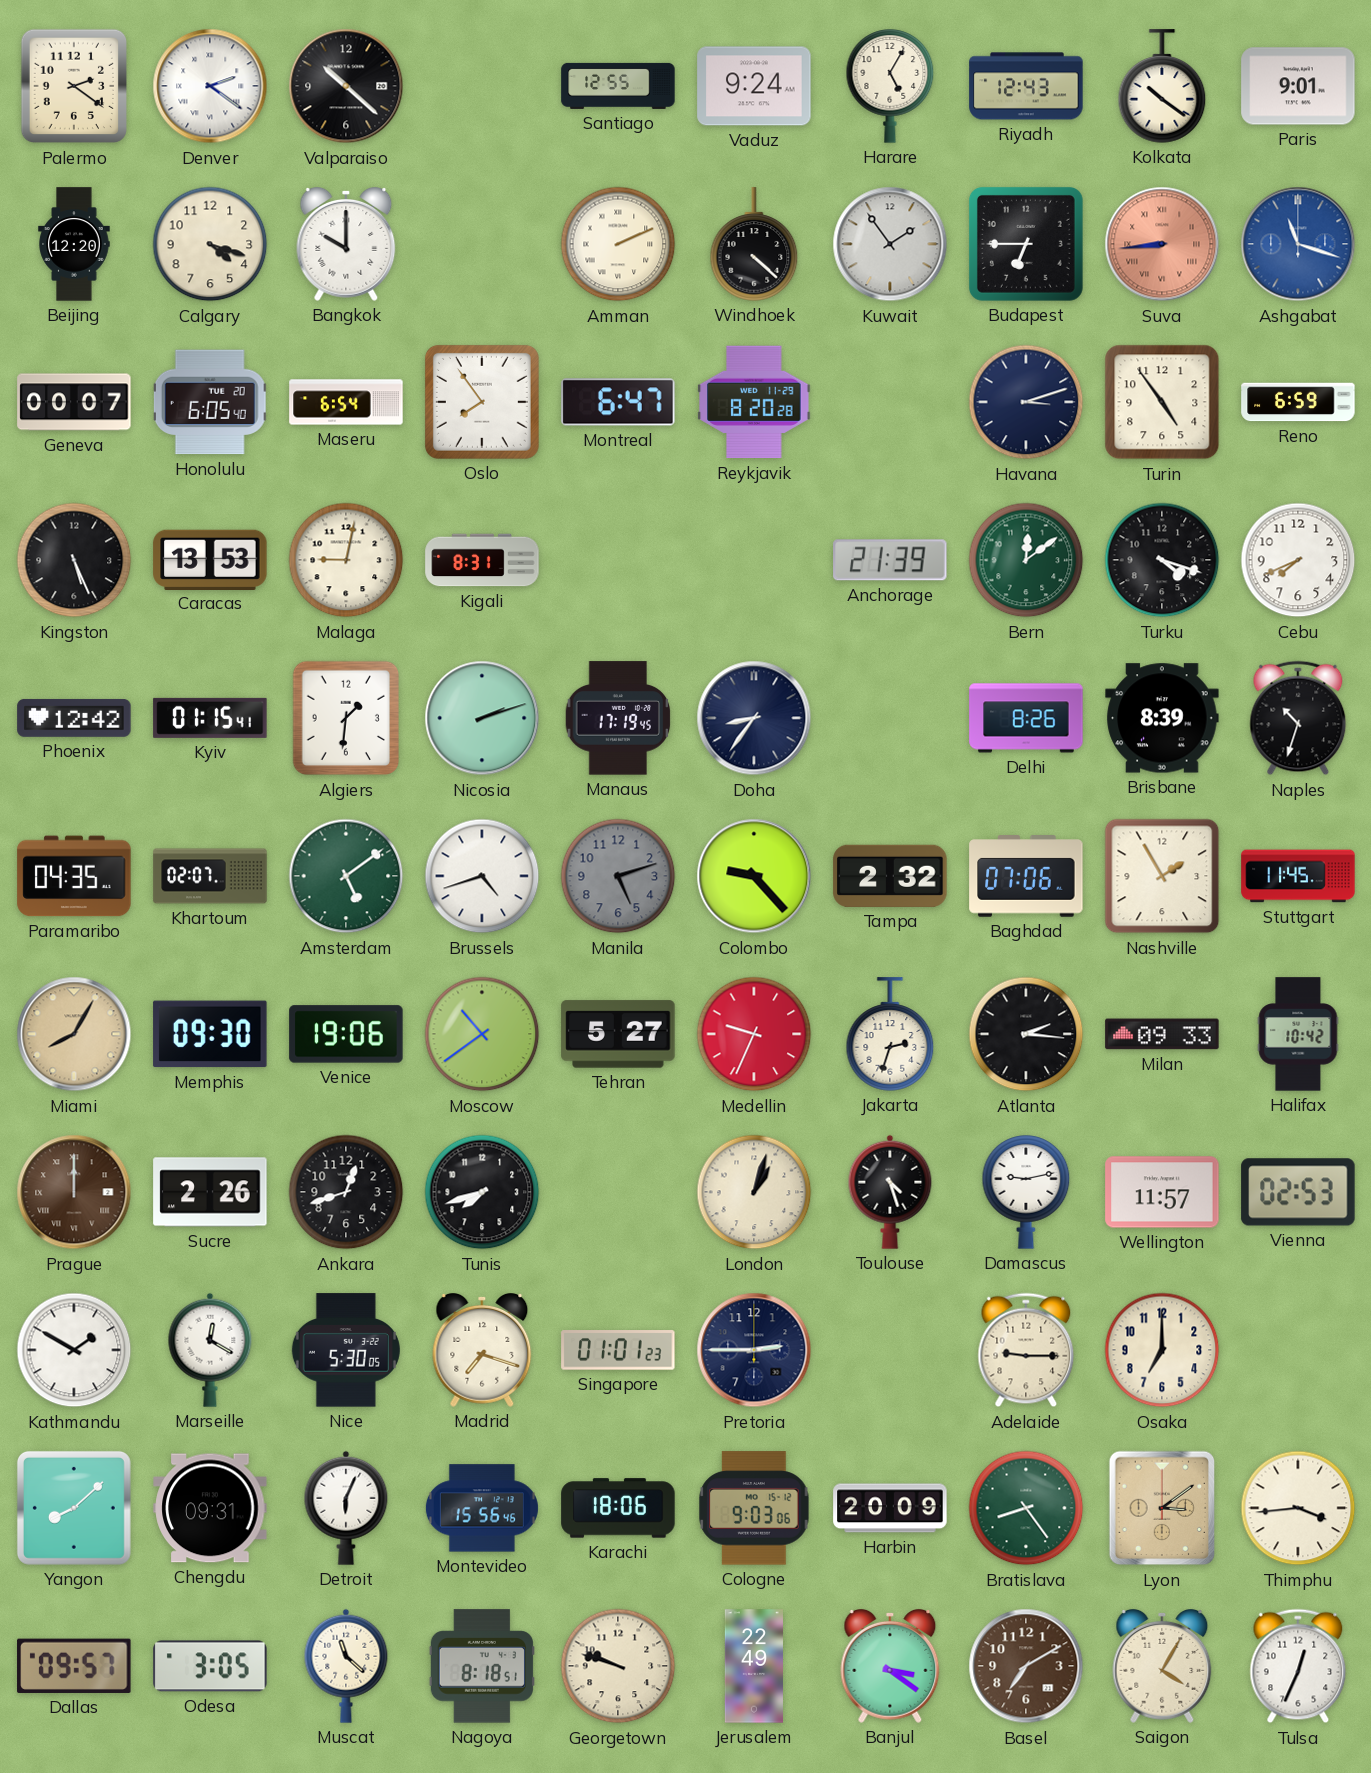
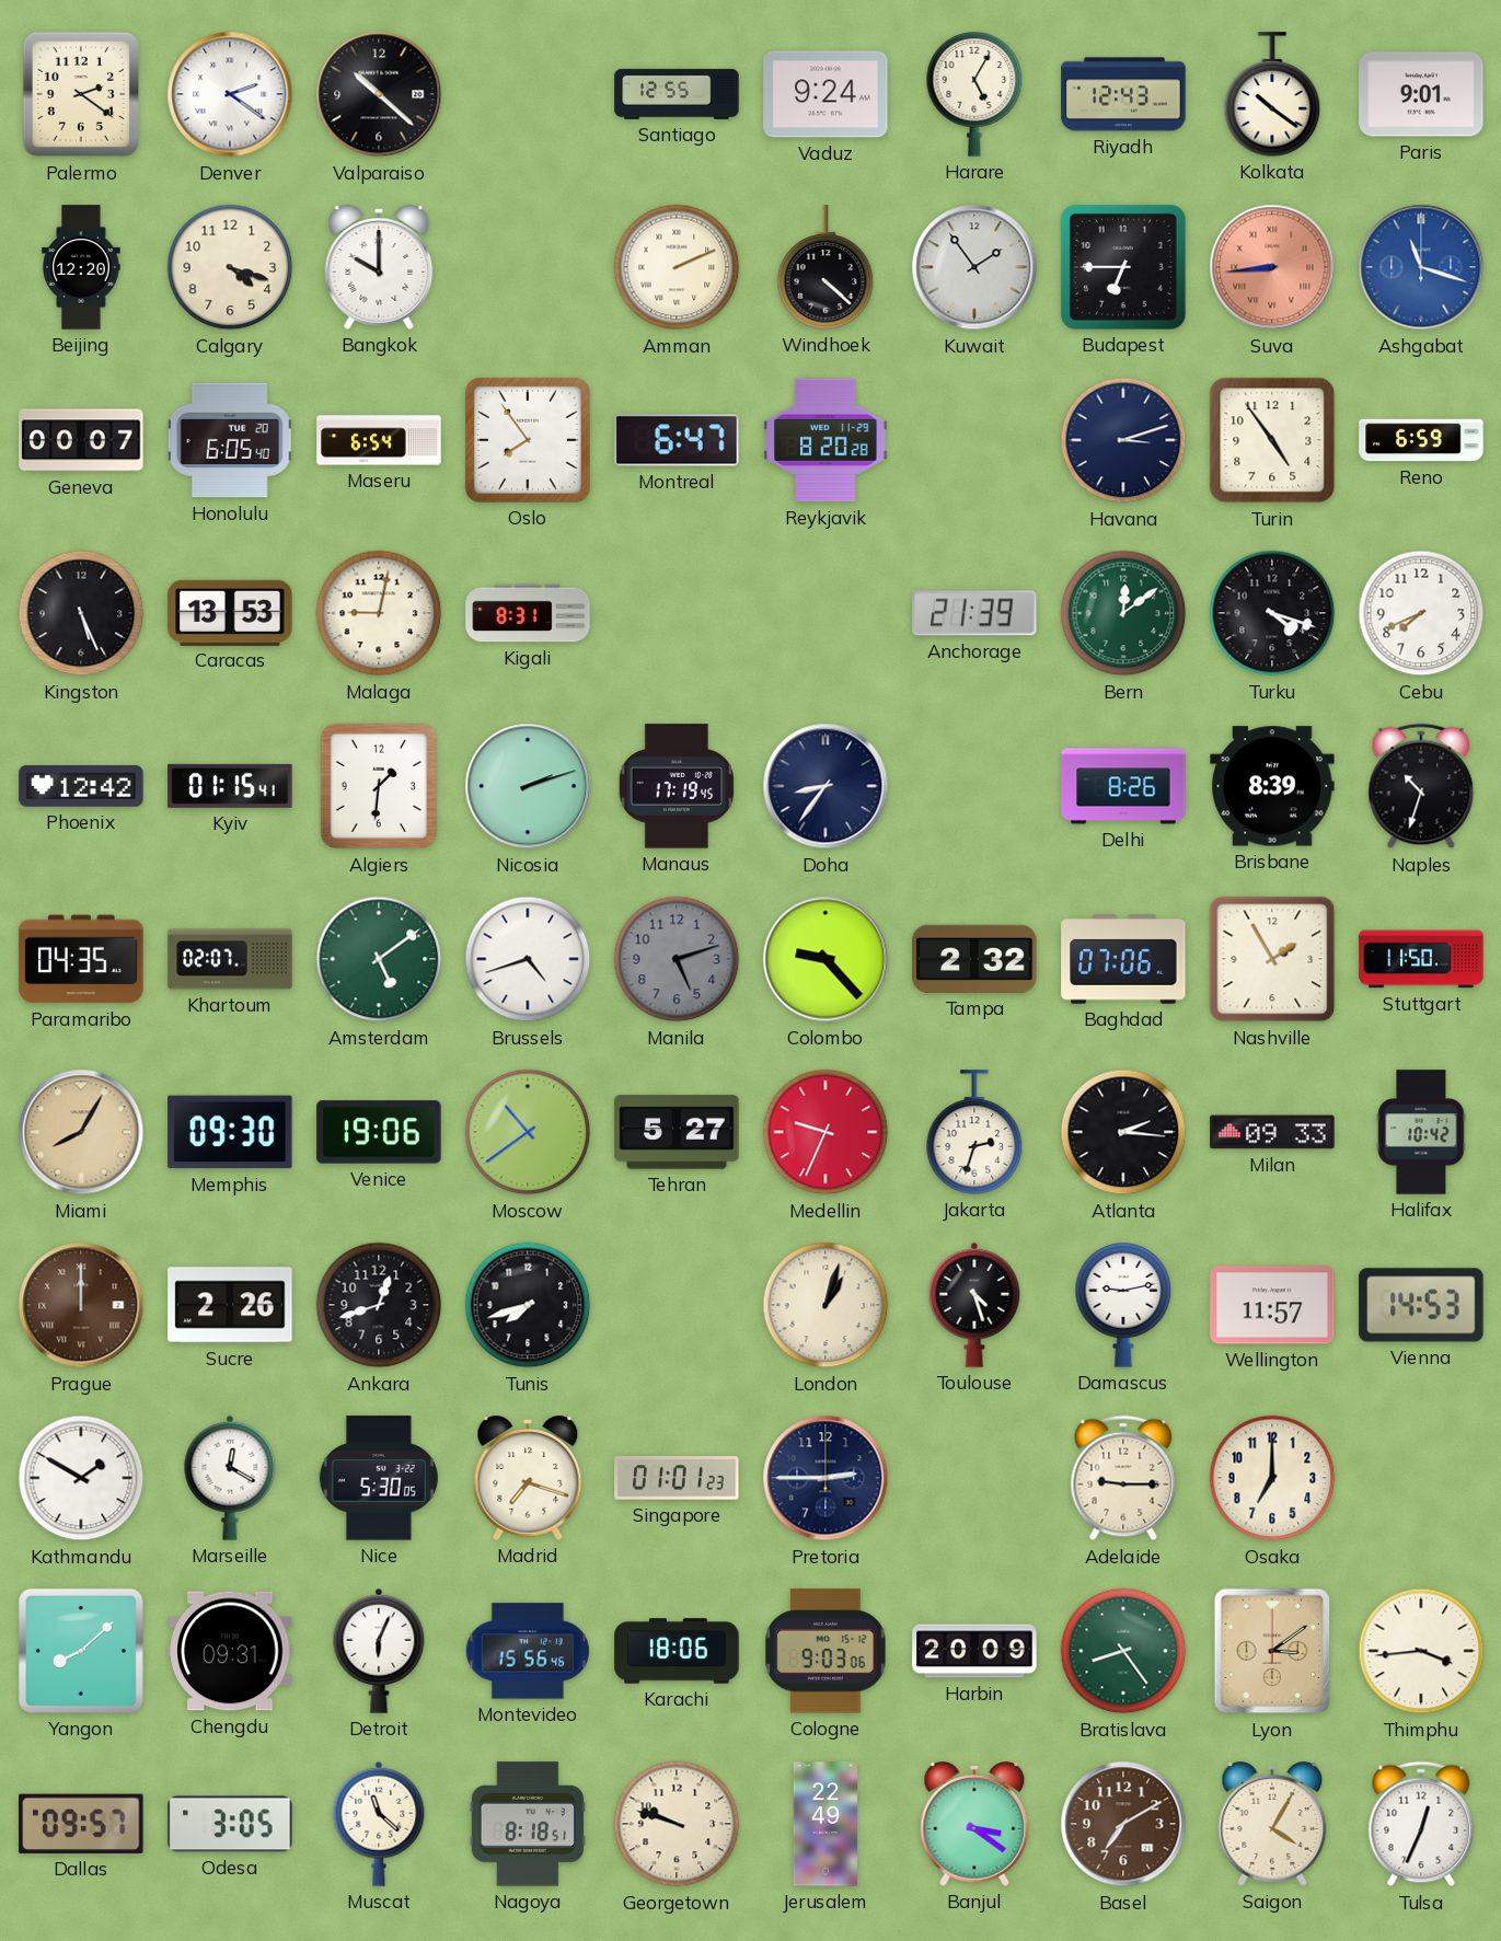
Stuttgart: 11:45 -> 11:50 (1421, 959)
Vienna: 02:53 -> 14:53 (1421, 1305)
